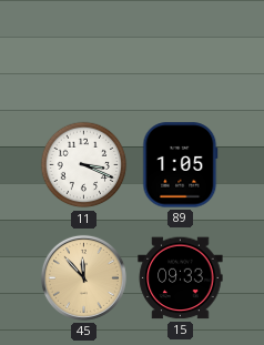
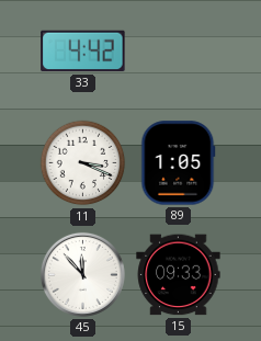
33: none -> 4:42 (83, 52)
45 dial: champagne -> white (82, 274)
